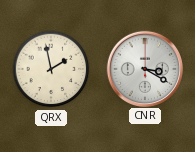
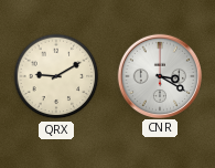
QRX: 1:58 -> 9:10 (56, 76)
